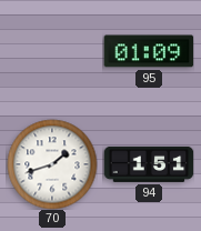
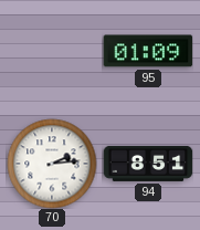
70: 1:42 -> 2:14 (52, 164)
94: 1:51 -> 8:51 (148, 164)
